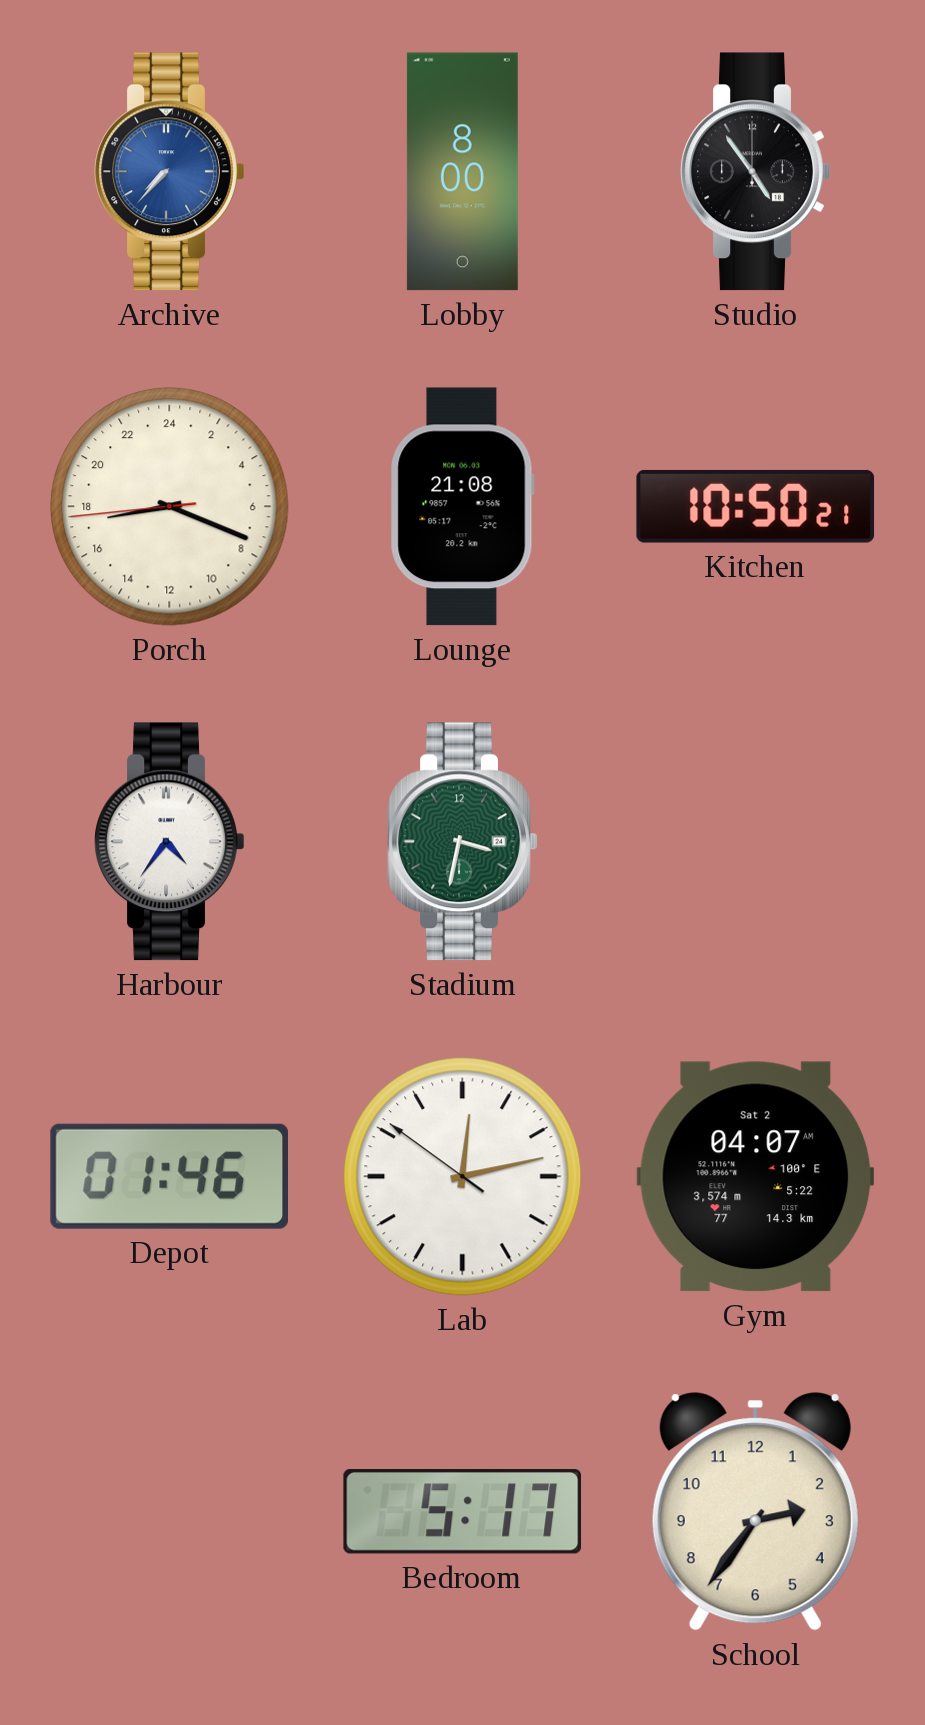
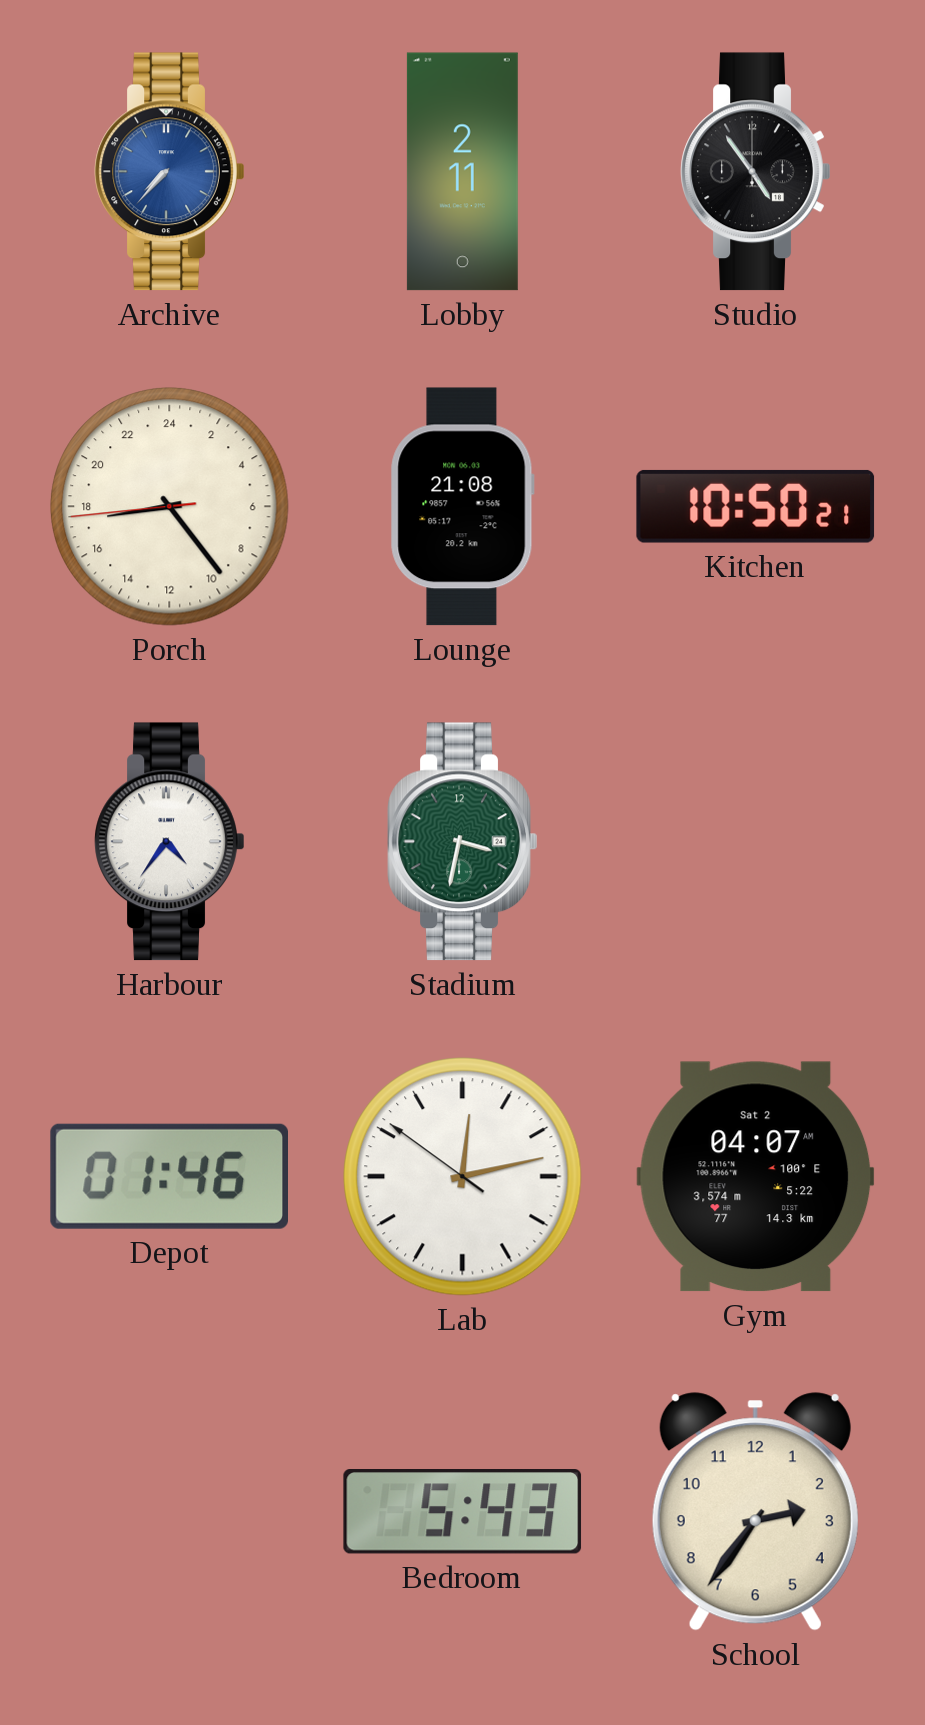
Lobby: 8:00 -> 2:11 (462, 172)
Porch: 17:18 -> 17:23 (170, 507)
Bedroom: 5:17 -> 5:43 (463, 1512)
